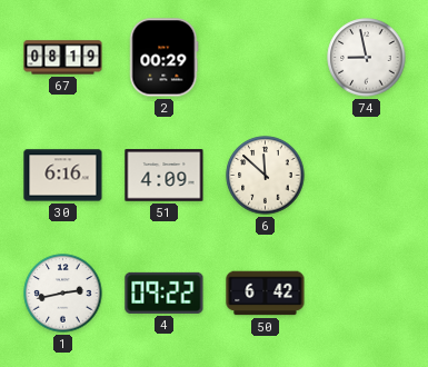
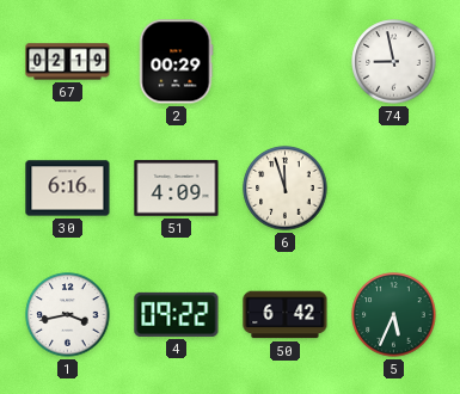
67: 08:19 -> 02:19 (68, 62)
6: 11:52 -> 11:57 (286, 189)
1: 2:43 -> 3:43 (68, 315)
5: none -> 5:34 (394, 315)
